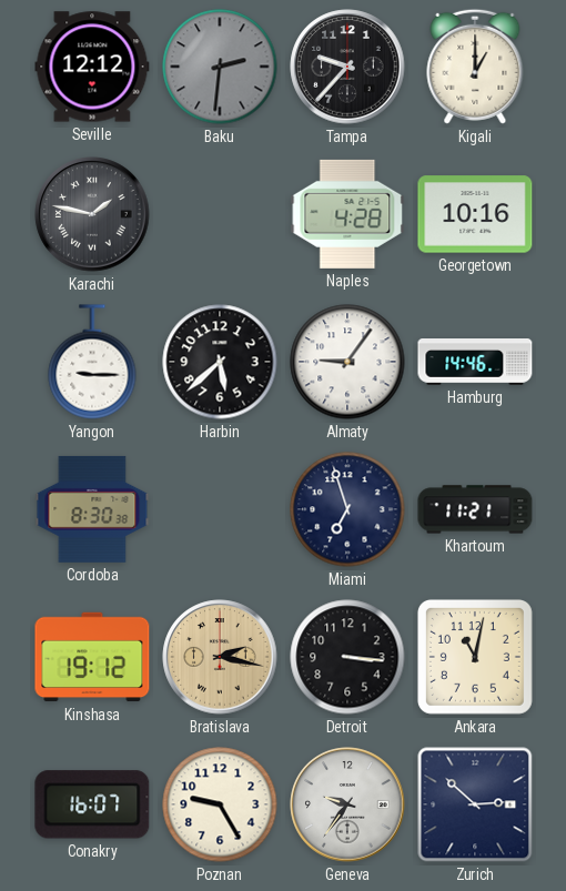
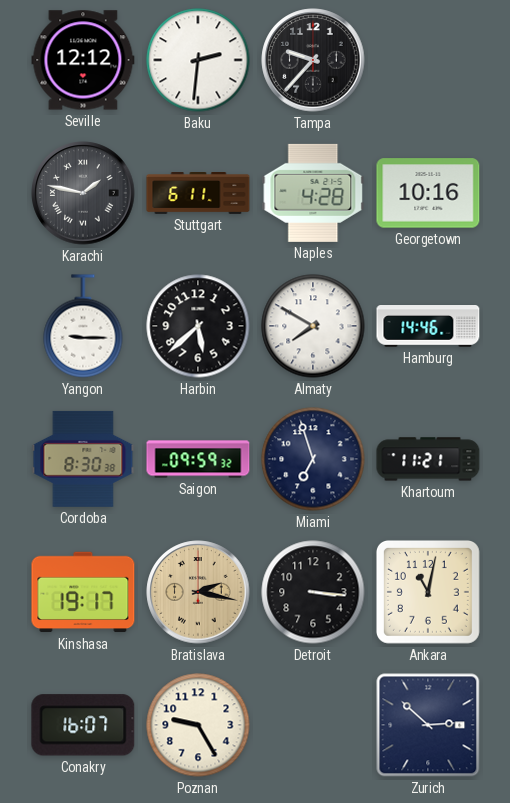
Baku dial: grey -> white (198, 60)
Kigali: 1:00 -> none (475, 67)
Stuttgart: none -> 6:11 (198, 193)
Almaty: 9:06 -> 7:50 (313, 326)
Saigon: none -> 09:59 (198, 459)
Kinshasa: 19:12 -> 19:17 (83, 592)
Geneva: 9:36 -> none (347, 804)
